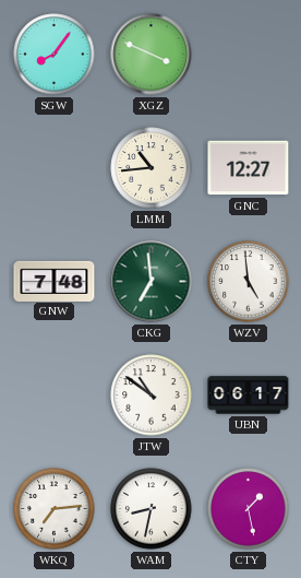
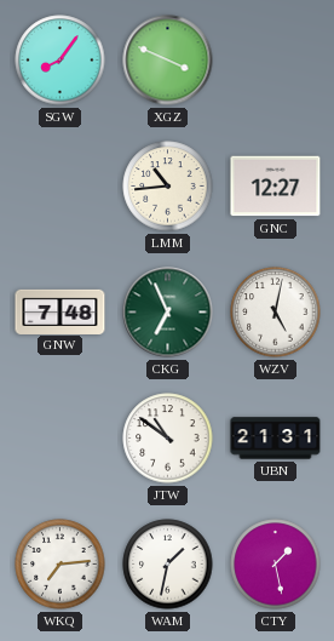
CKG: 6:59 -> 6:56 (168, 313)
WZV: 4:59 -> 5:02 (276, 313)
UBN: 06:17 -> 21:31 (276, 439)
WAM: 8:32 -> 1:32 (168, 565)
